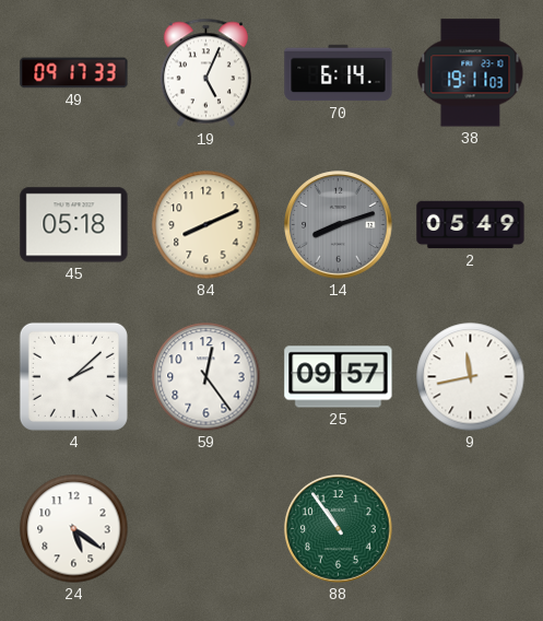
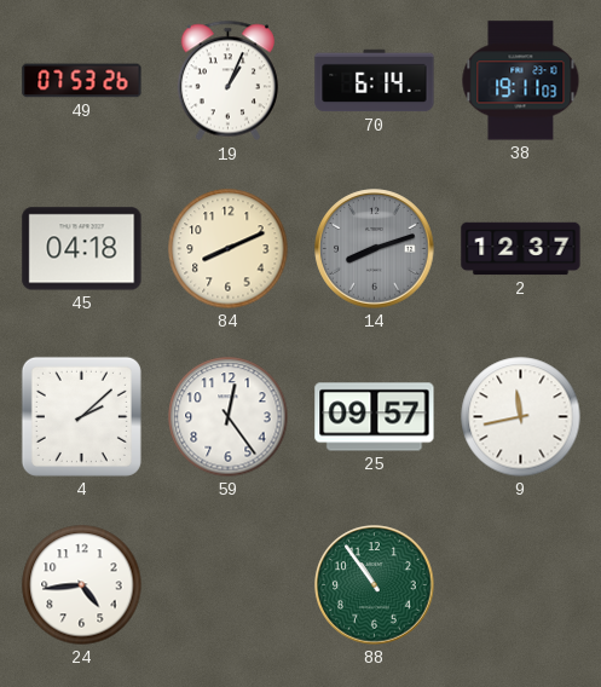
49: 09:17 -> 07:53 (82, 81)
19: 5:04 -> 1:04 (227, 81)
45: 05:18 -> 04:18 (82, 249)
2: 05:49 -> 12:37 (521, 249)
24: 5:21 -> 4:44 (82, 585)
